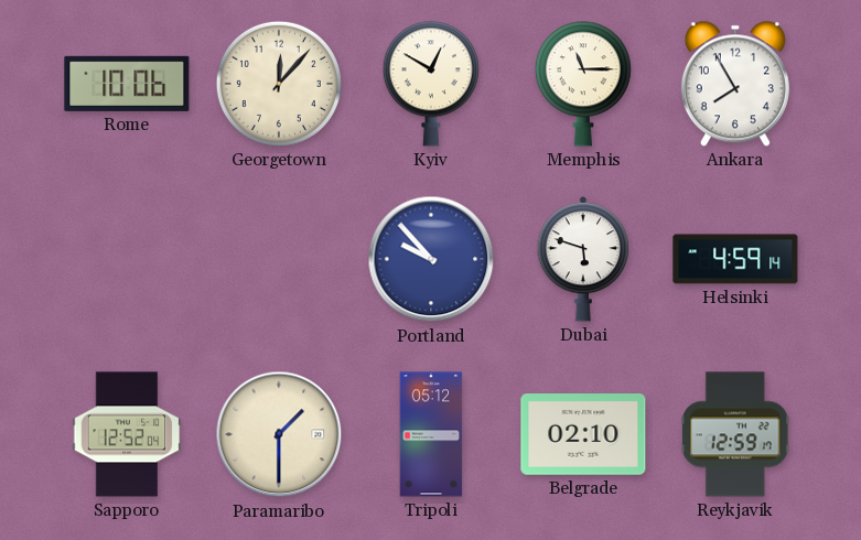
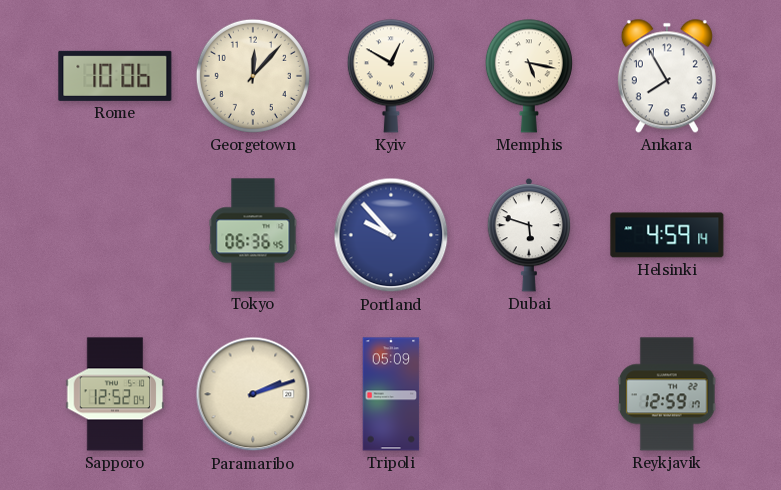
Memphis: 11:15 -> 5:17 (529, 76)
Tokyo: none -> 06:36 (253, 235)
Paramaribo: 1:30 -> 2:12 (253, 394)
Tripoli: 05:12 -> 05:09 (391, 394)
Belgrade: 02:10 -> none (583, 435)
